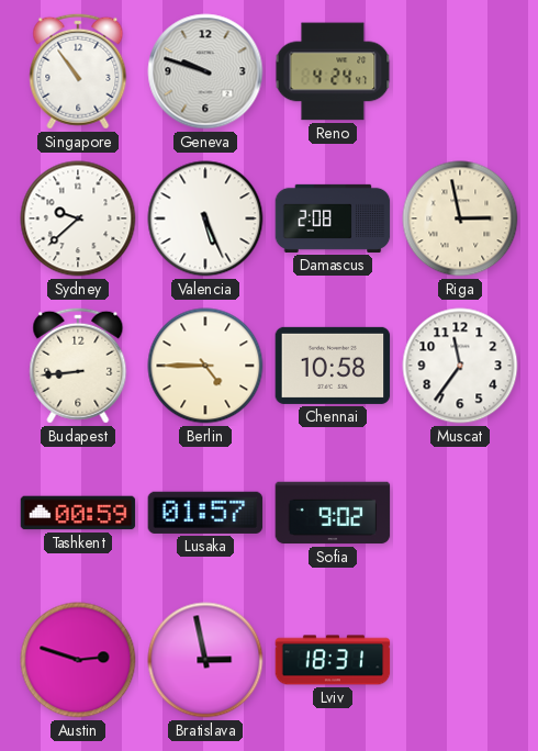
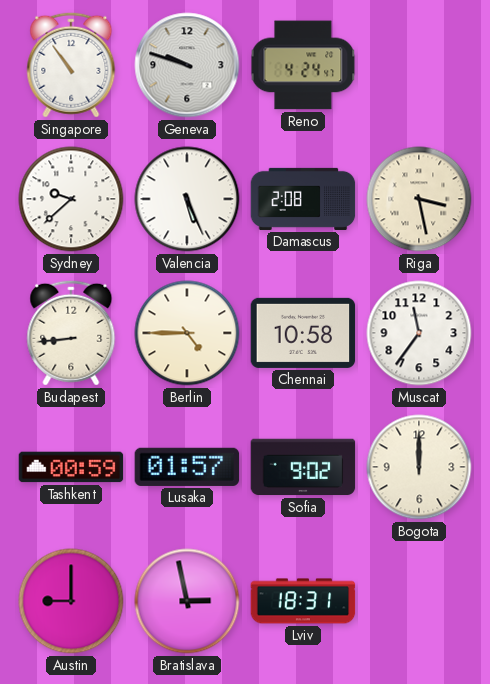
Riga: 2:58 -> 3:28 (419, 199)
Bogota: none -> 12:00 (419, 467)
Austin: 2:48 -> 9:00 (71, 601)
